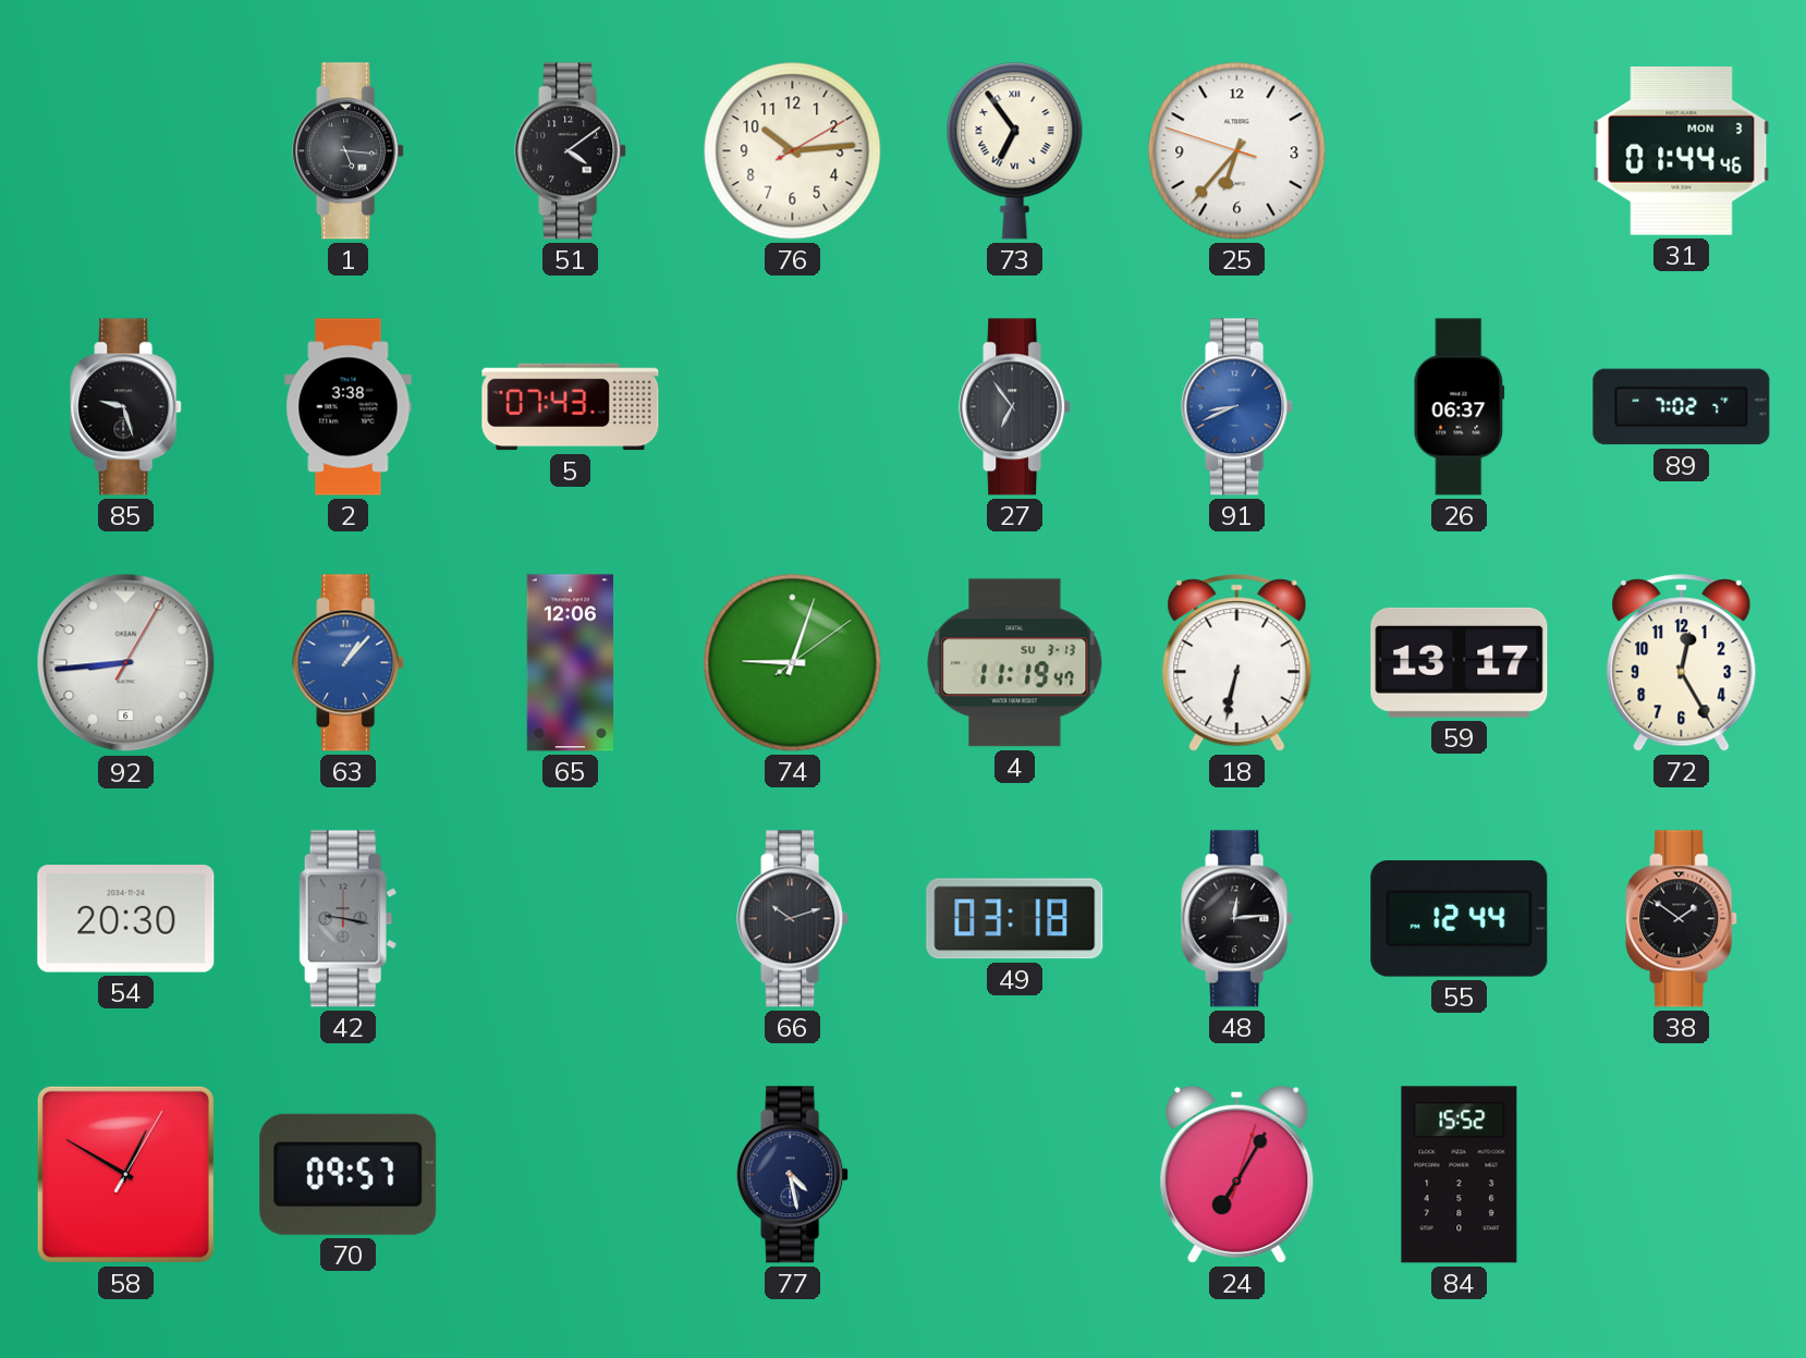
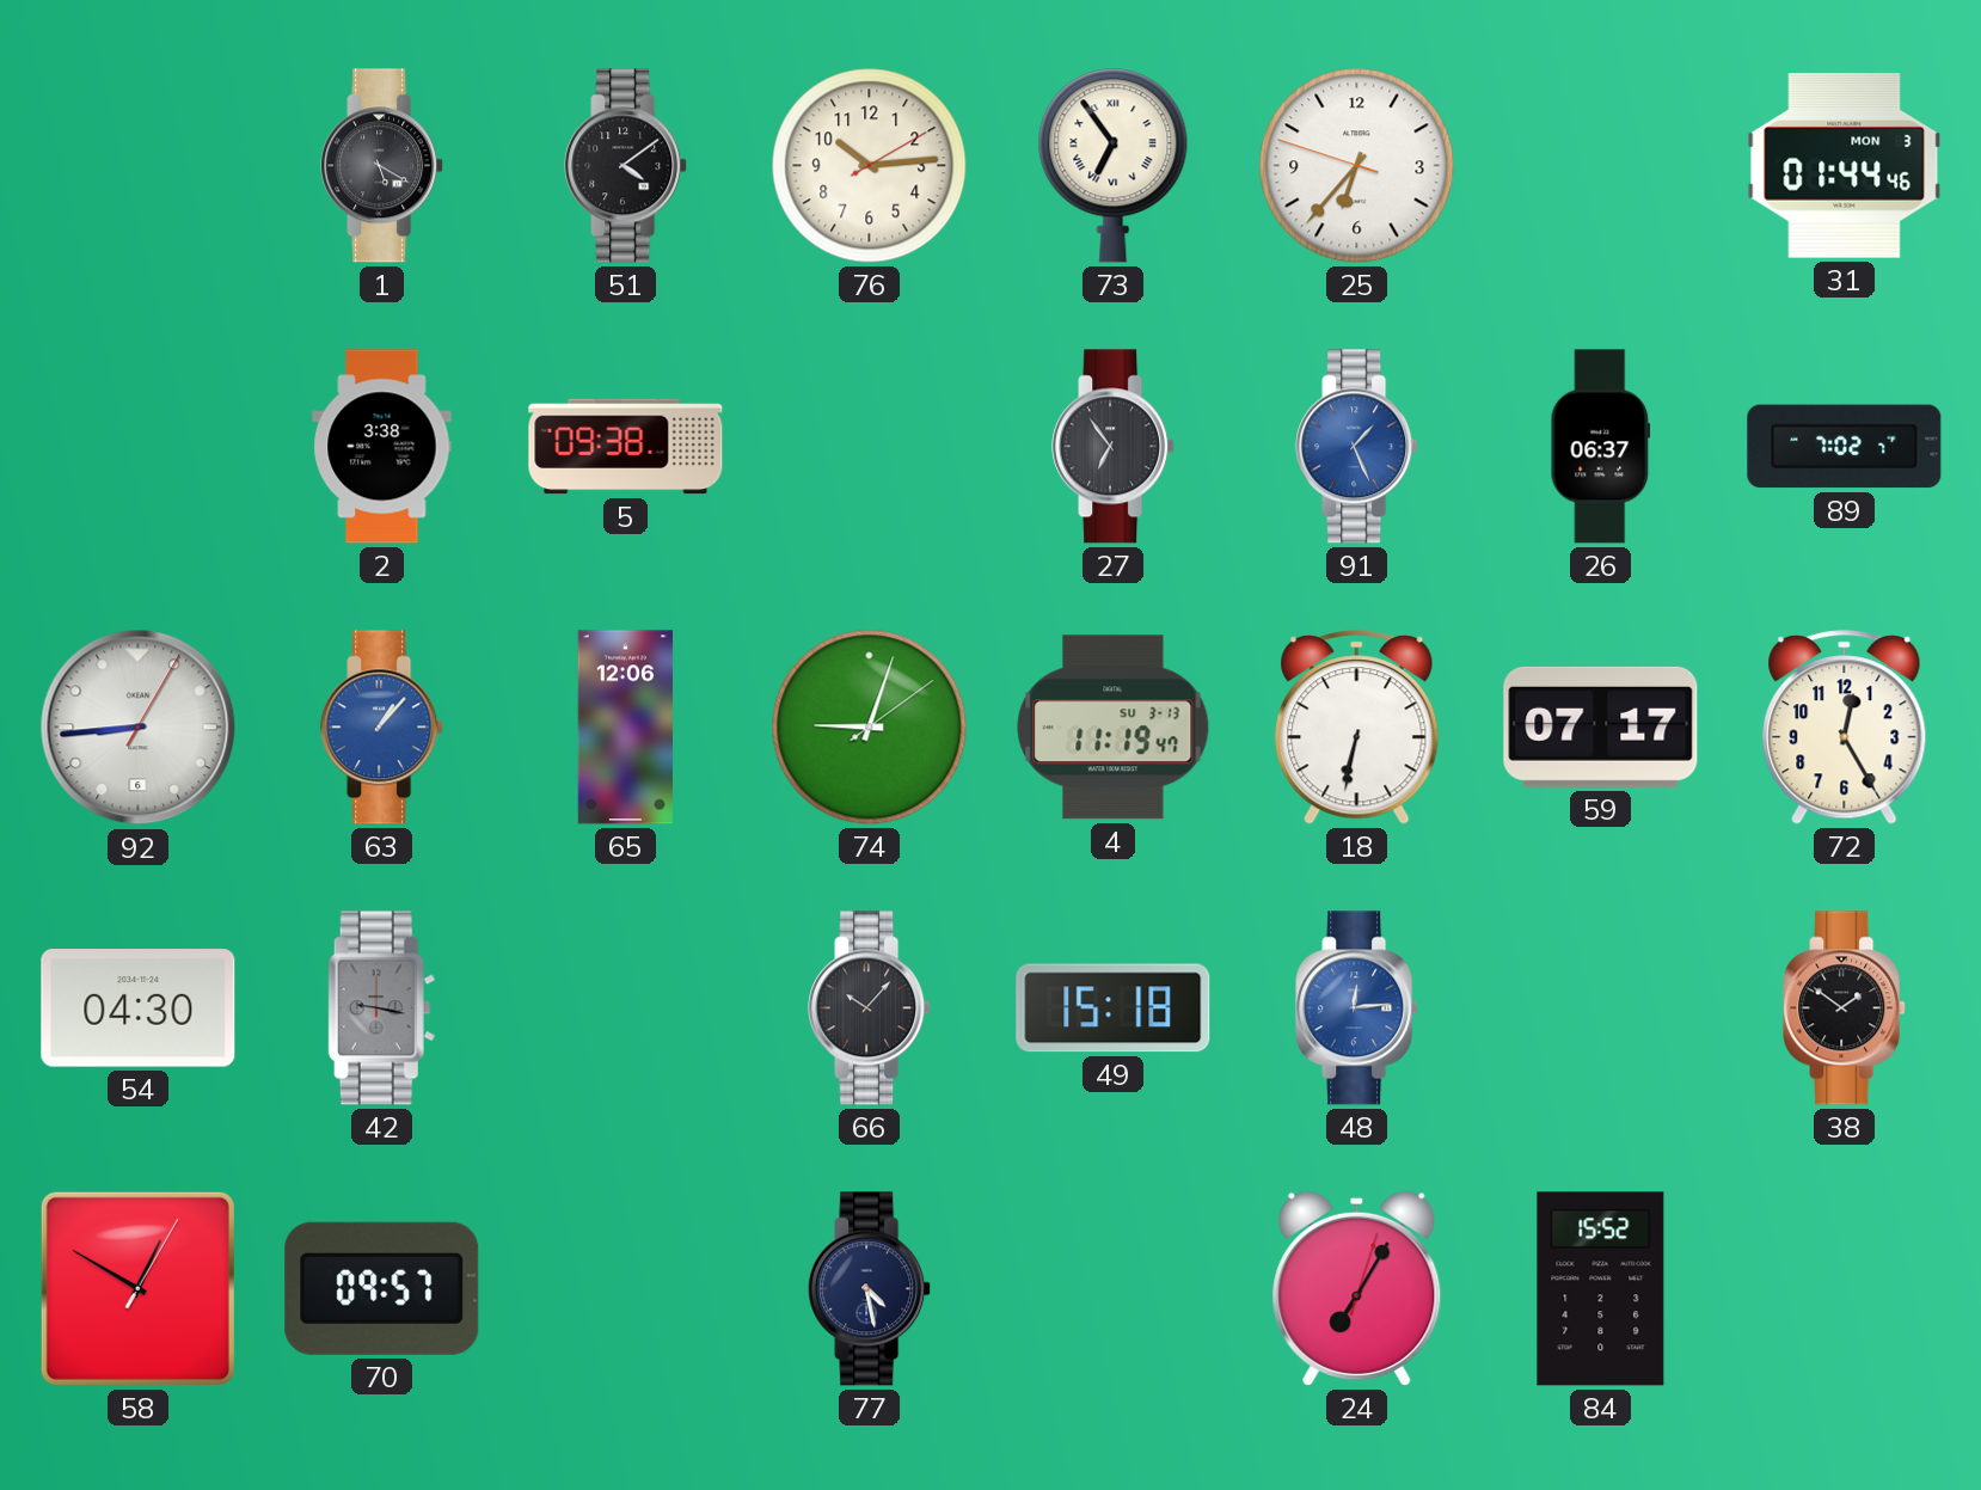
1: 5:16 -> 5:20 (382, 166)
85: 9:27 -> none (126, 407)
5: 07:43 -> 09:38 (626, 447)
91: 8:41 -> 1:26 (1357, 447)
59: 13:17 -> 07:17 (1601, 726)
54: 20:30 -> 04:30 (139, 1008)
66: 10:12 -> 10:07 (870, 1008)
49: 03:18 -> 15:18 (1114, 1008)
48 dial: black -> blue (1357, 1008)
55: 12:44 -> none (1460, 919)
